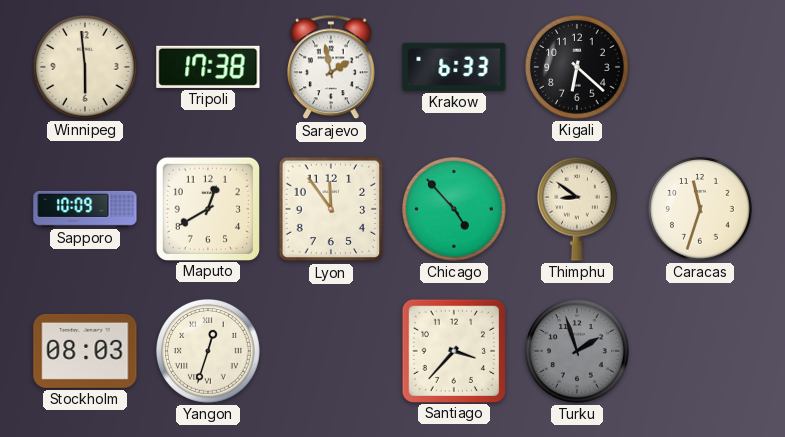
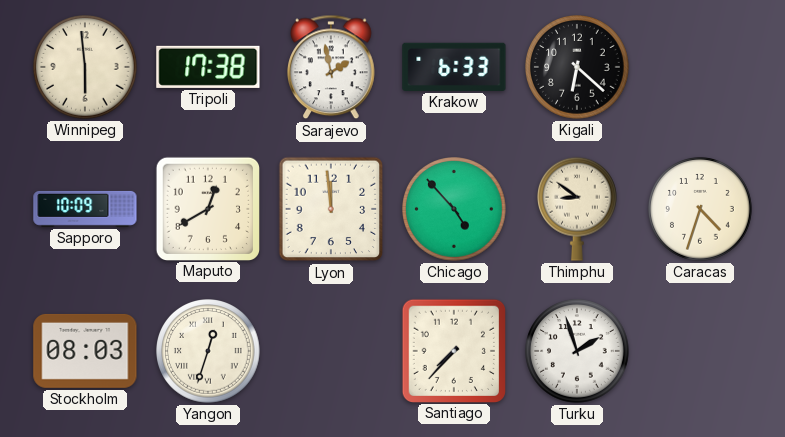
Lyon: 11:54 -> 11:59 (331, 209)
Caracas: 11:33 -> 4:33 (700, 209)
Santiago: 3:37 -> 7:37 (453, 350)
Turku dial: grey -> white (577, 351)
